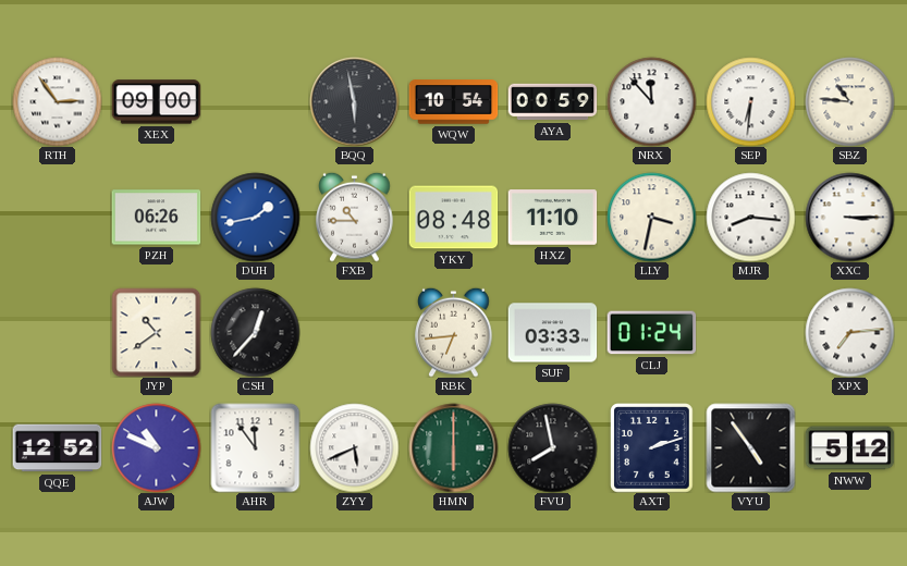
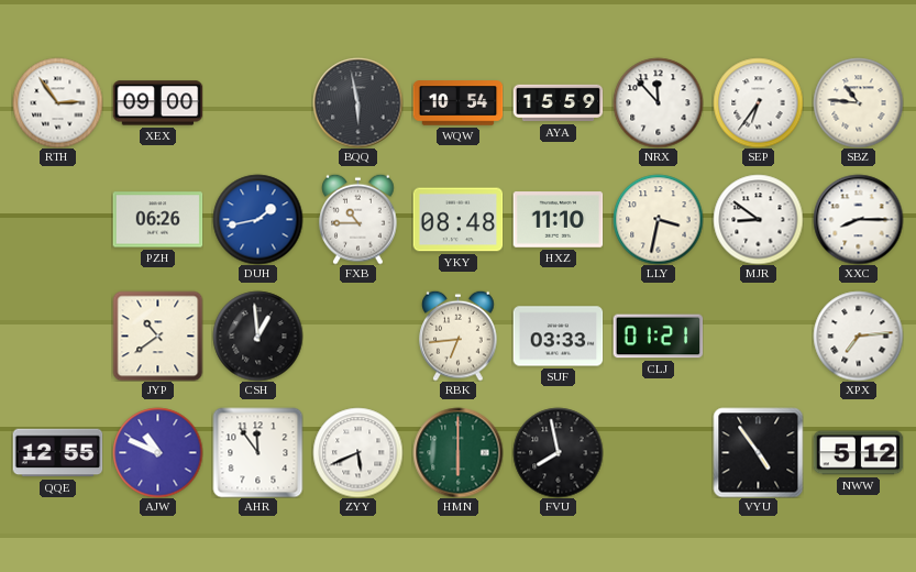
AYA: 00:59 -> 15:59 (558, 103)
SEP: 6:31 -> 6:36 (758, 102)
MJR: 8:16 -> 8:51 (758, 219)
XXC: 3:15 -> 8:15 (858, 219)
CSH: 12:37 -> 12:59 (257, 335)
CLJ: 01:24 -> 01:21 (658, 337)
QQE: 12:52 -> 12:55 (57, 453)
AXT: 2:12 -> none (652, 447)
